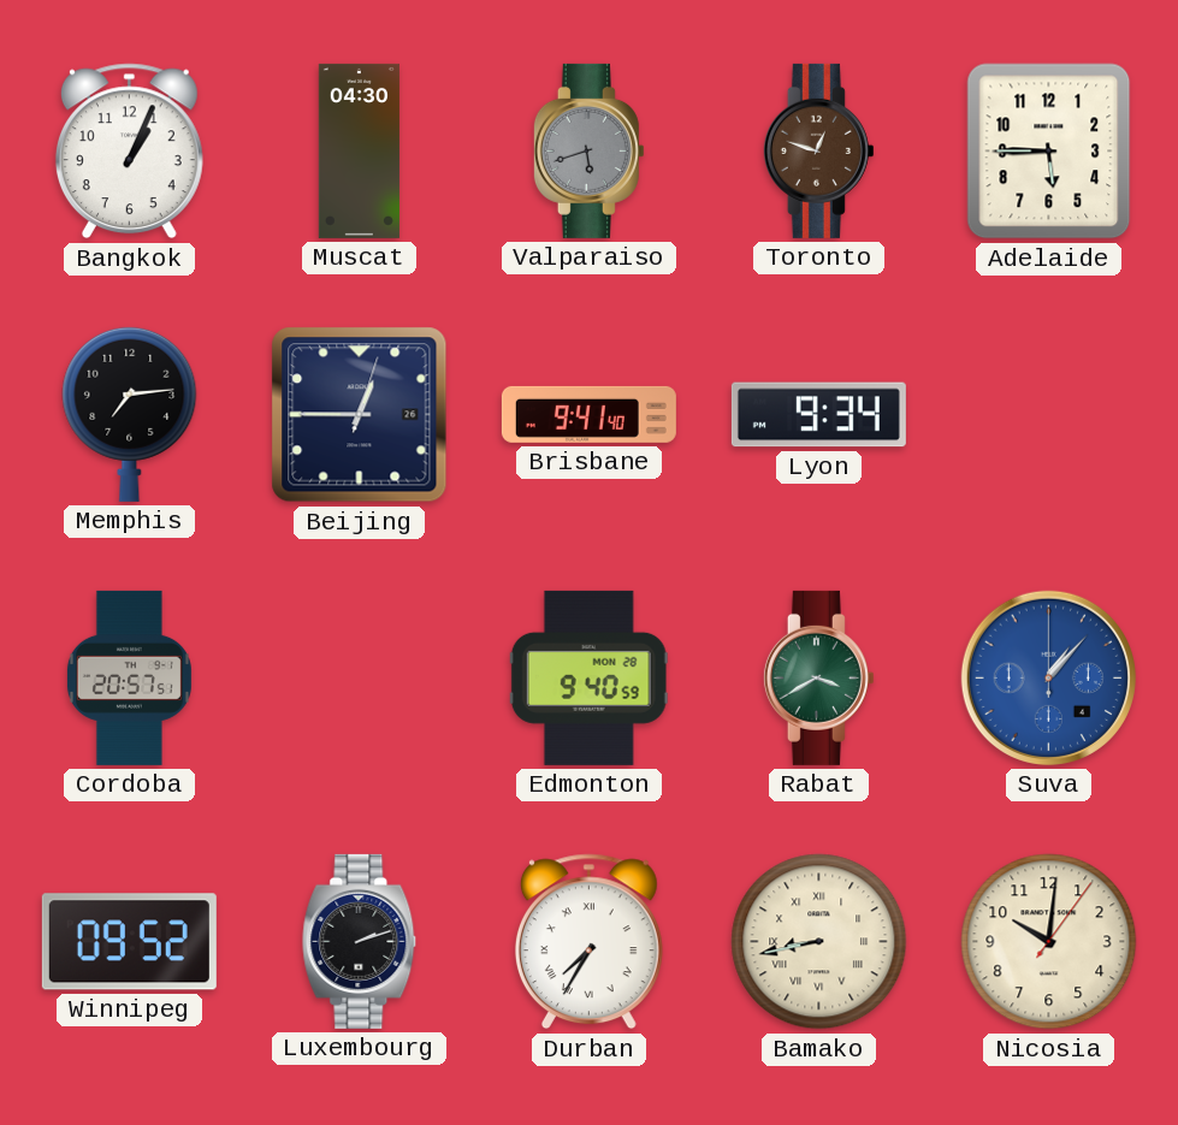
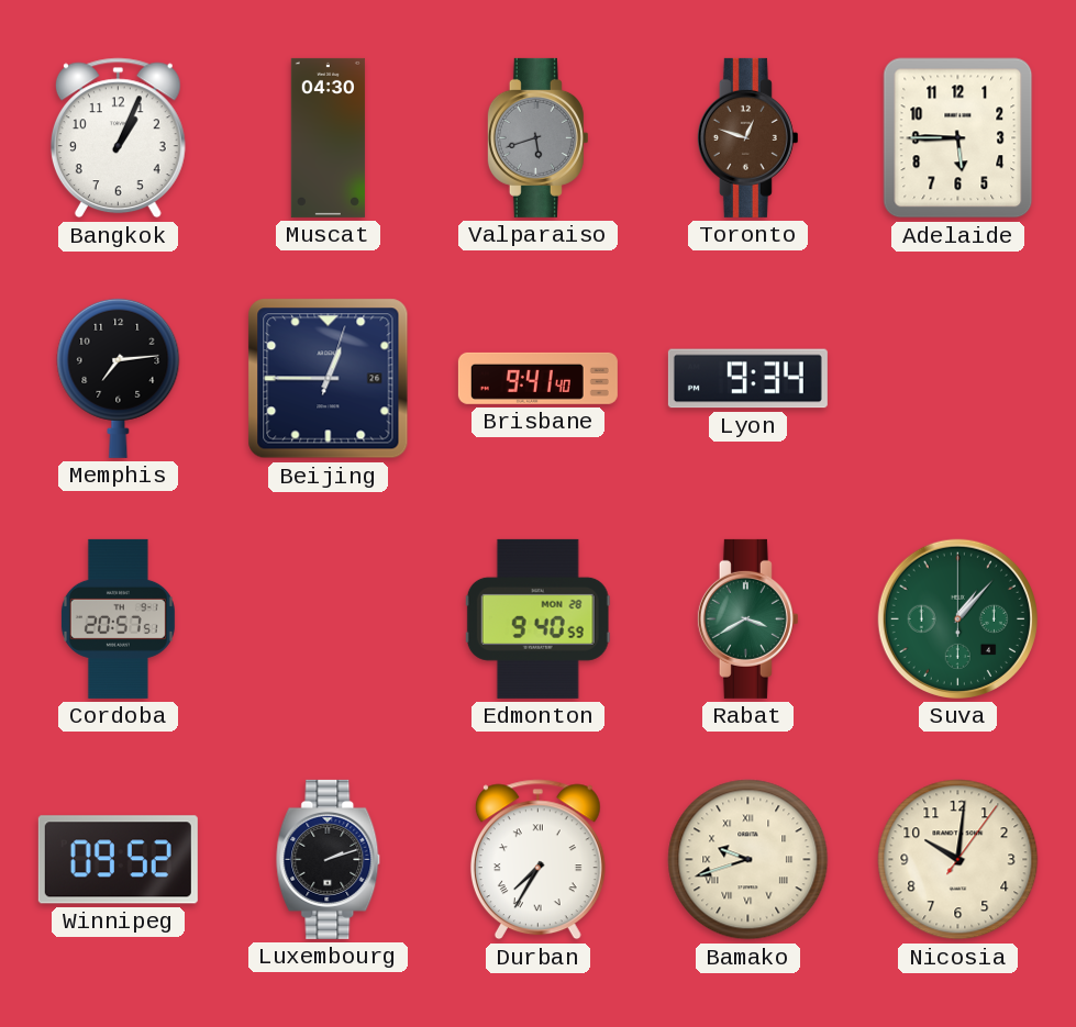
Suva dial: blue -> green (957, 618)
Bamako: 8:43 -> 9:42 (748, 860)
